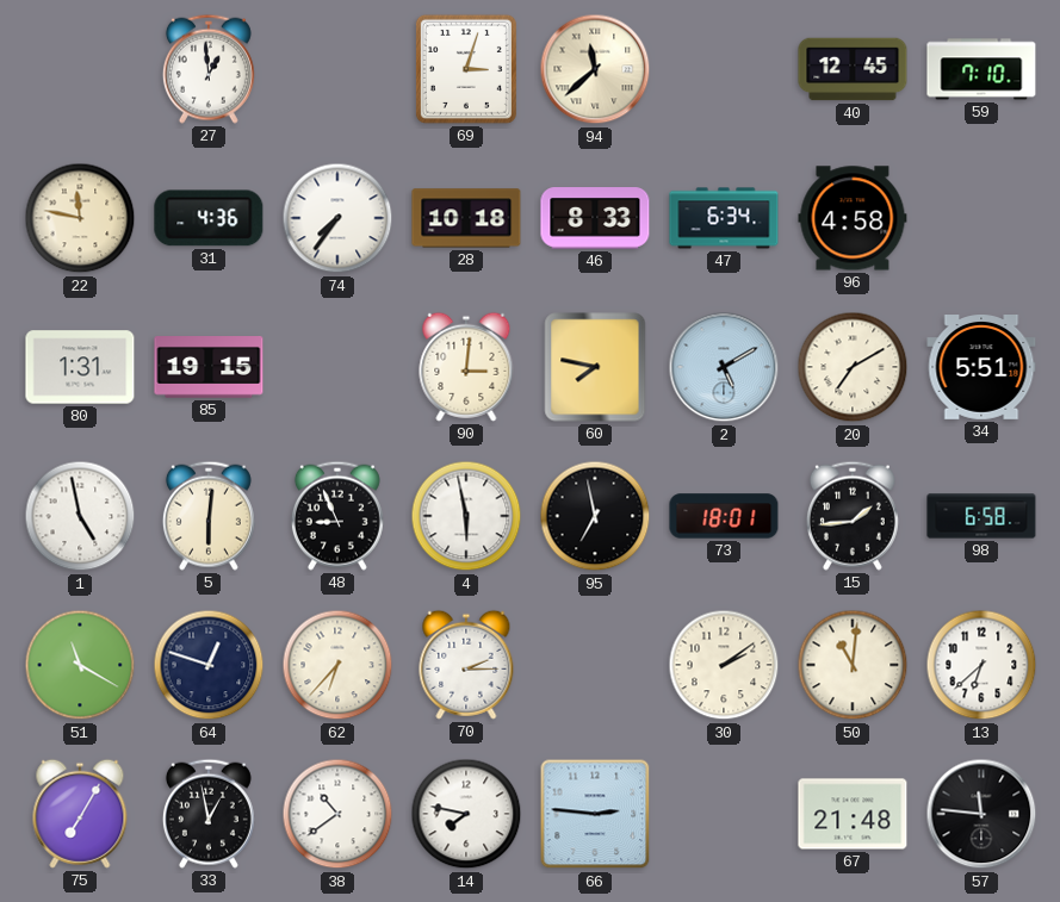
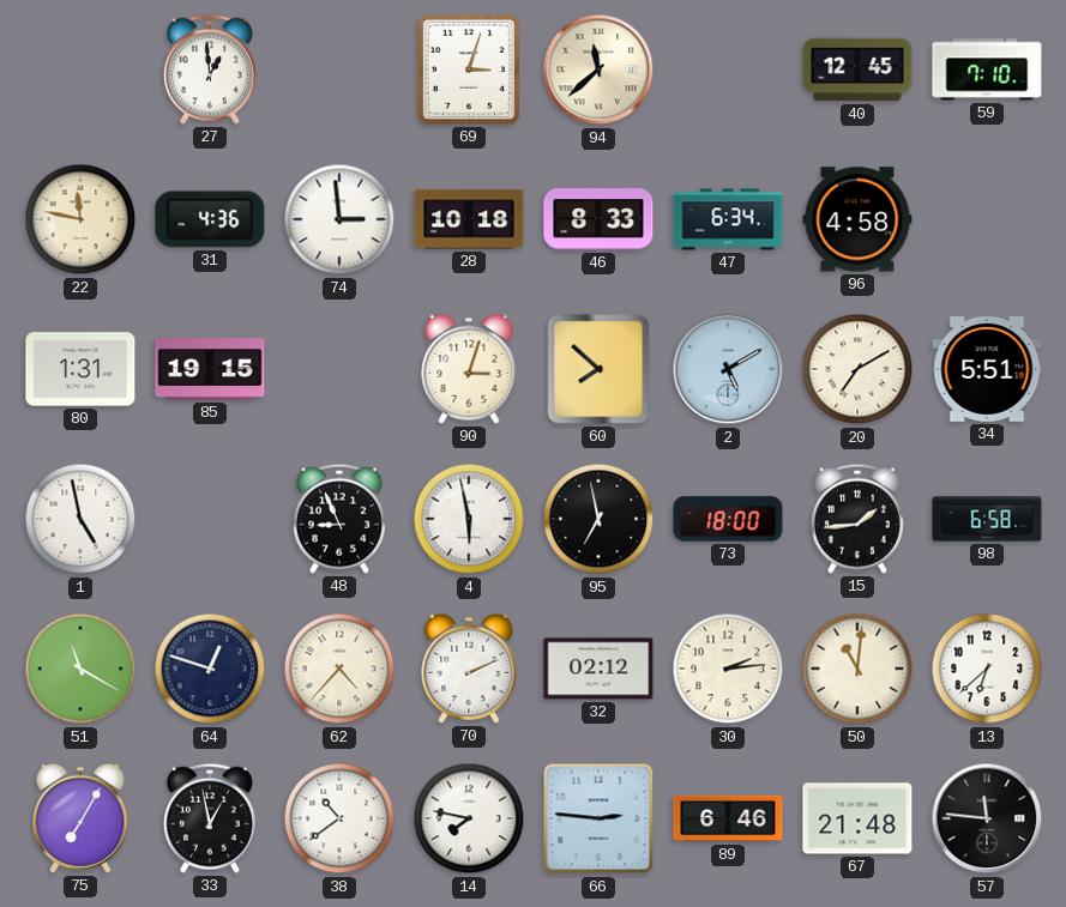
74: 7:36 -> 2:59 (339, 219)
90: 3:01 -> 3:03 (469, 369)
60: 7:47 -> 7:52 (598, 369)
5: 6:01 -> none (209, 516)
73: 18:01 -> 18:00 (728, 519)
62: 6:37 -> 4:37 (339, 669)
70: 2:15 -> 2:11 (469, 669)
32: none -> 02:12 (598, 669)
30: 2:09 -> 2:14 (728, 669)
89: none -> 6:46 (728, 818)
